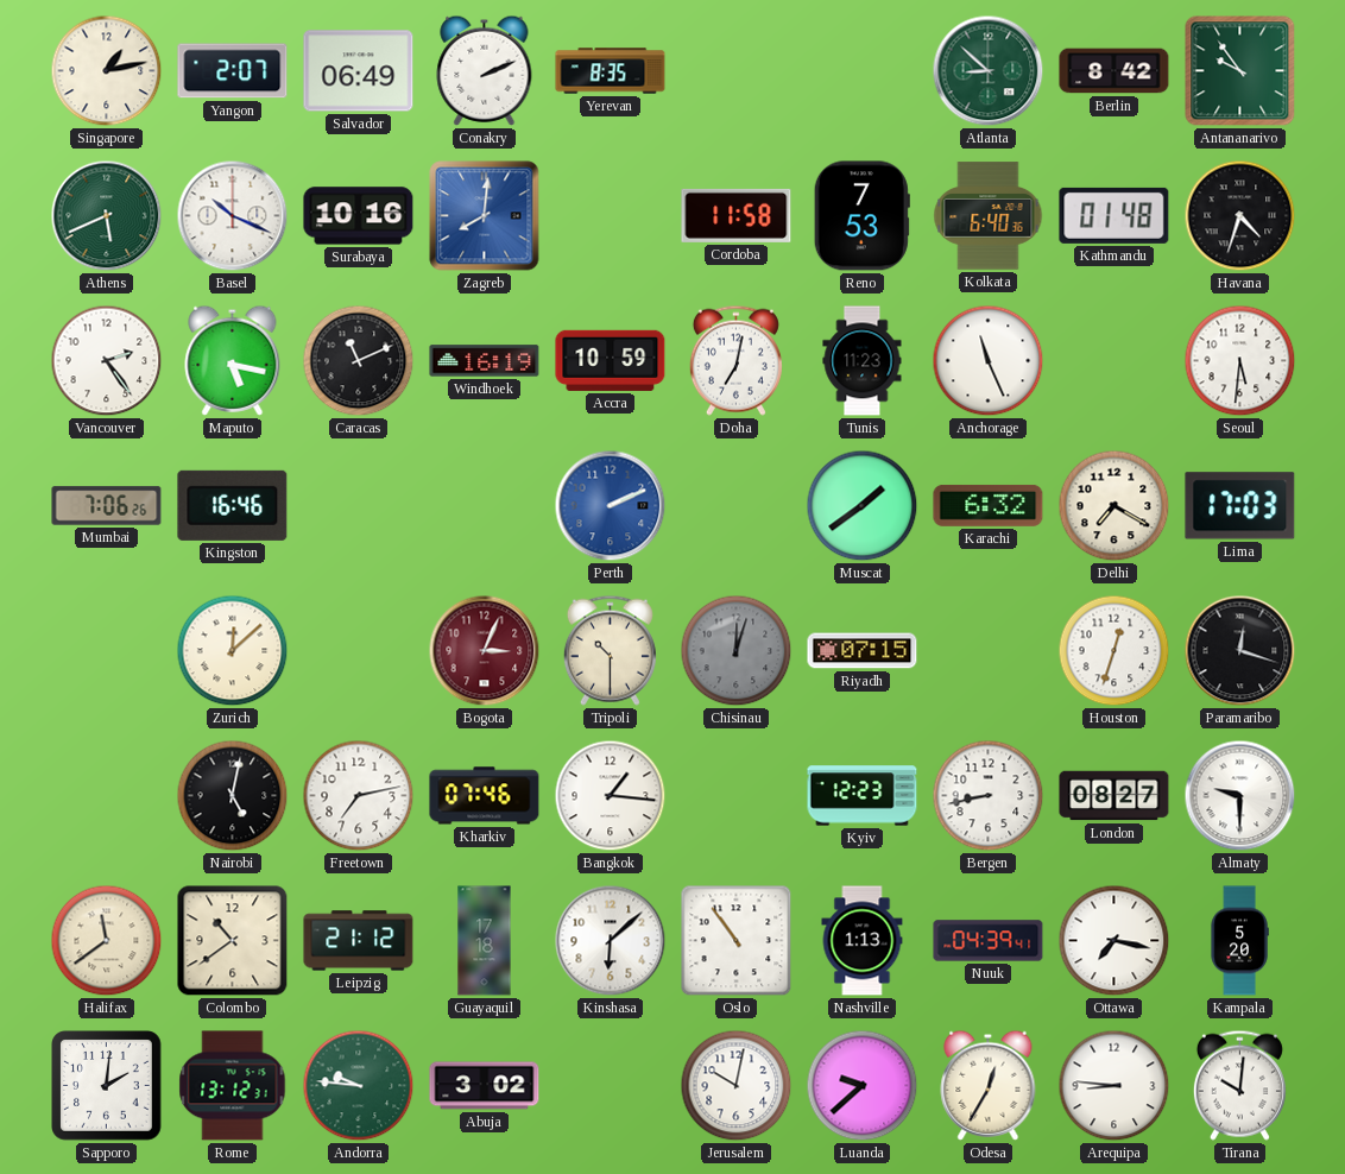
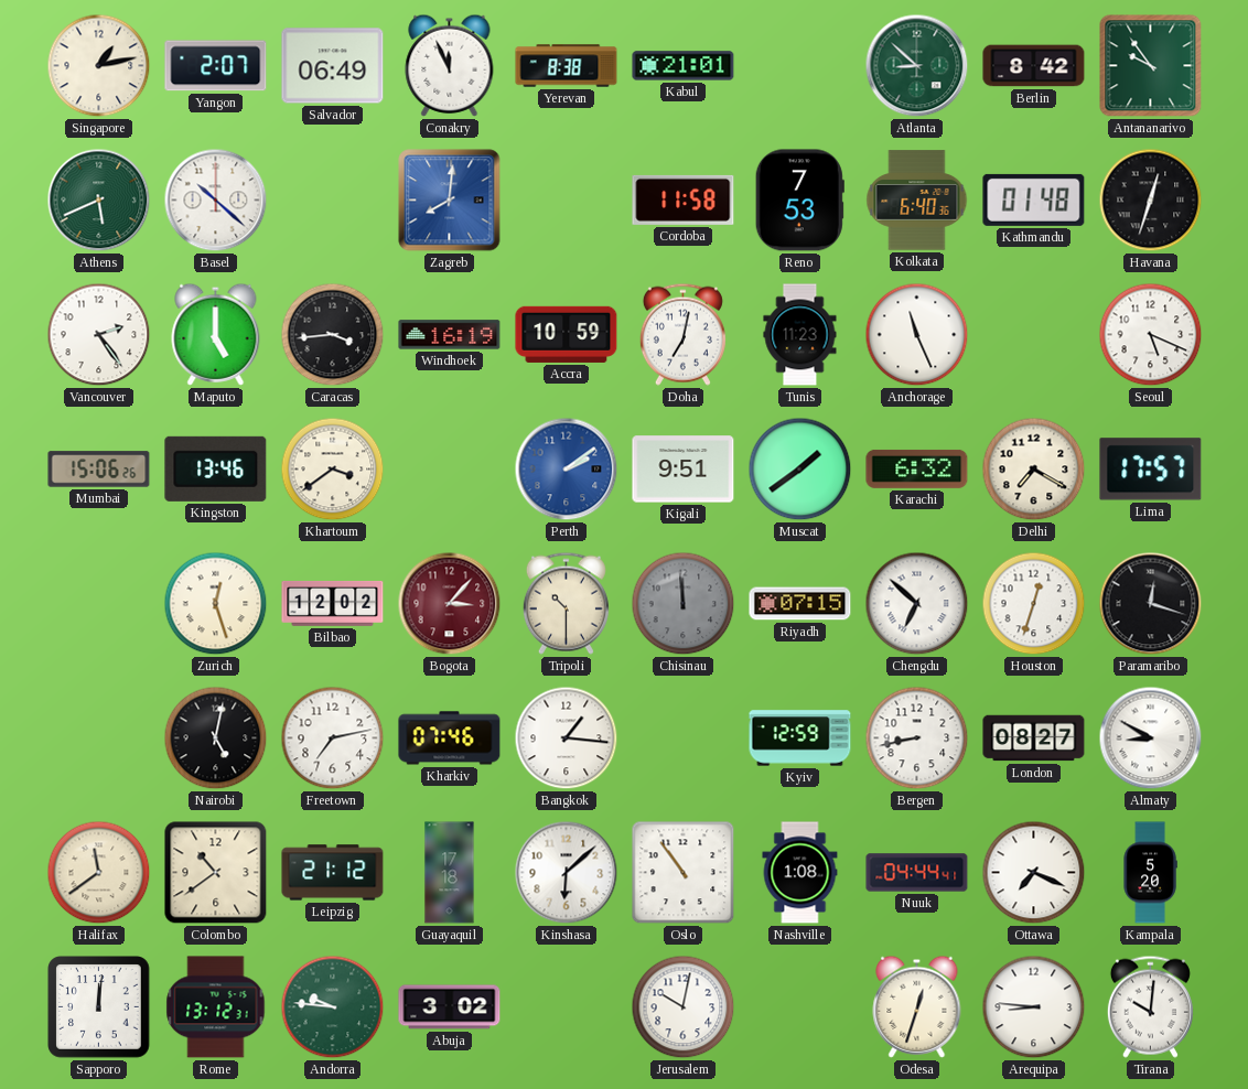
Conakry: 2:11 -> 11:56 (450, 65)
Yerevan: 8:35 -> 8:38 (567, 66)
Kabul: none -> 21:01 (684, 66)
Basel: 10:19 -> 10:22 (216, 201)
Surabaya: 10:16 -> none (359, 216)
Havana: 4:33 -> 12:33 (1151, 201)
Maputo: 5:17 -> 5:00 (216, 334)
Caracas: 11:11 -> 3:44 (333, 335)
Seoul: 5:31 -> 5:19 (1151, 335)
Mumbai: 7:06 -> 15:06 (99, 470)
Kingston: 16:46 -> 13:46 (216, 468)
Khartoum: none -> 3:39 (333, 470)
Perth: 2:11 -> 2:09 (567, 470)
Kigali: none -> 9:51 (684, 470)
Lima: 17:03 -> 17:57 (1151, 470)
Zurich: 12:08 -> 12:27 (216, 604)
Bilbao: none -> 12:02 (333, 604)
Bogota: 3:04 -> 3:07 (450, 604)
Chisinau: 12:03 -> 11:59 (684, 604)
Chengdu: none -> 6:52 (917, 604)
Kyiv: 12:23 -> 12:59 (800, 738)
Almaty: 9:30 -> 8:50 (1151, 738)
Nashville: 1:13 -> 1:08 (800, 873)
Nuuk: 04:39 -> 04:44 (917, 873)
Ottawa: 7:17 -> 7:19 (1034, 873)
Sapporo: 2:01 -> 12:01 (99, 1007)
Luanda: 9:38 -> none (863, 1086)
Odesa: 12:35 -> 12:33 (917, 1006)
